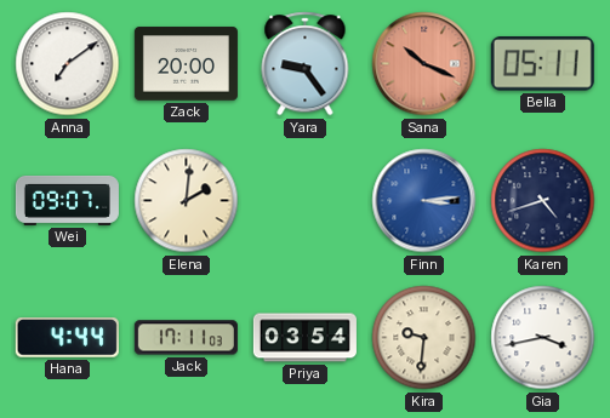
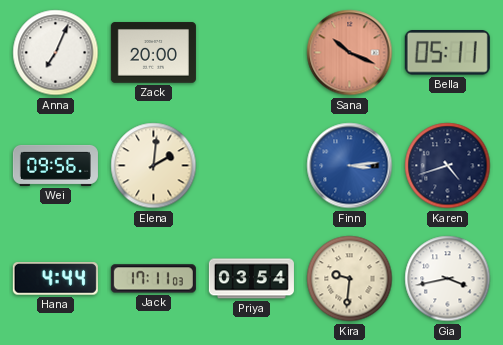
Anna: 7:09 -> 7:04 (56, 53)
Yara: 9:24 -> none (306, 64)
Wei: 09:07 -> 09:56 (55, 165)
